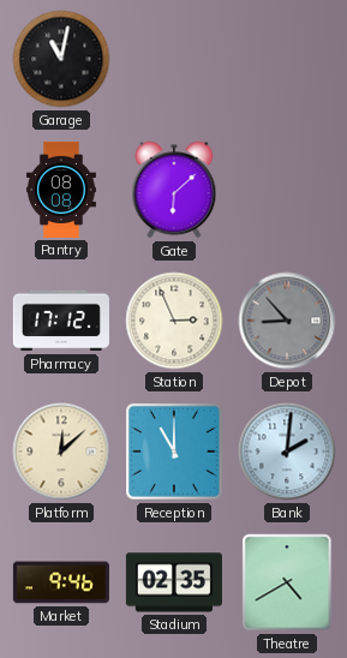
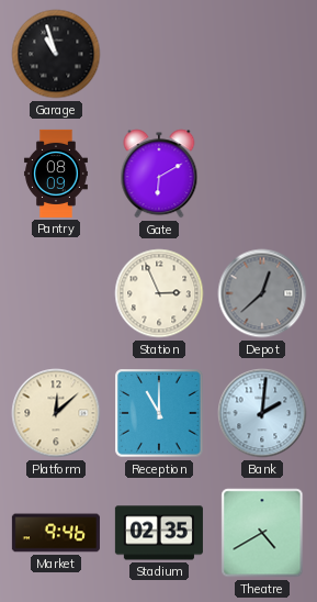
Garage: 11:02 -> 10:57 (56, 54)
Pantry: 08:08 -> 08:09 (56, 174)
Gate: 6:08 -> 6:10 (159, 174)
Pharmacy: 17:12 -> none (61, 321)
Depot: 8:53 -> 12:38 (262, 293)
